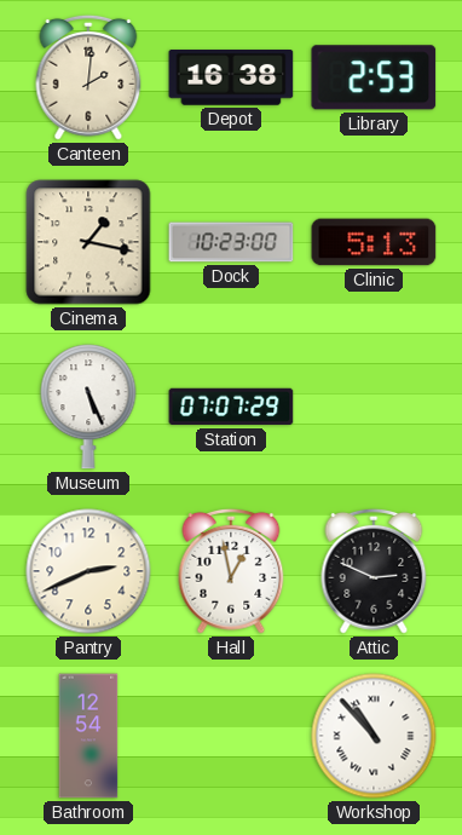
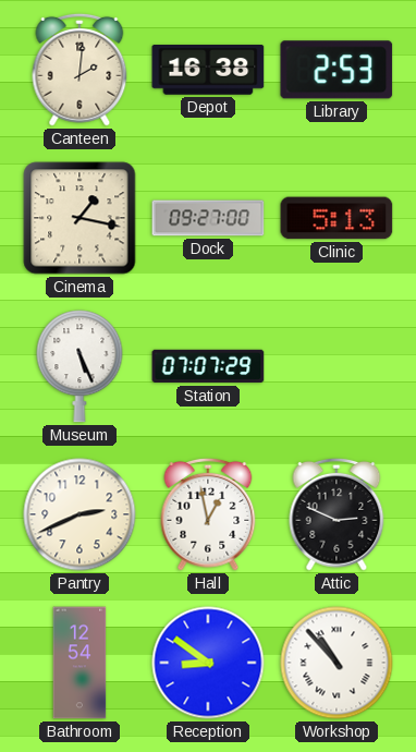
Dock: 10:23 -> 09:27 (208, 218)
Reception: none -> 8:51 (208, 663)
